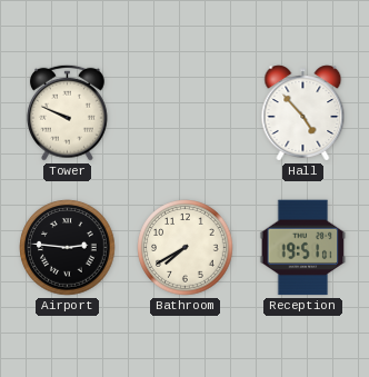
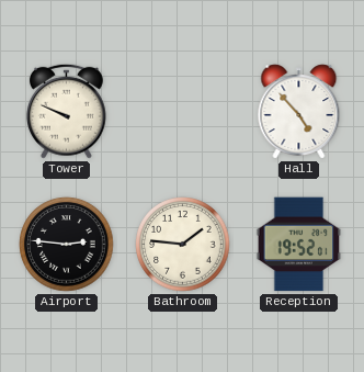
Bathroom: 7:40 -> 1:46 (183, 245)
Reception: 19:51 -> 19:52 (299, 245)
